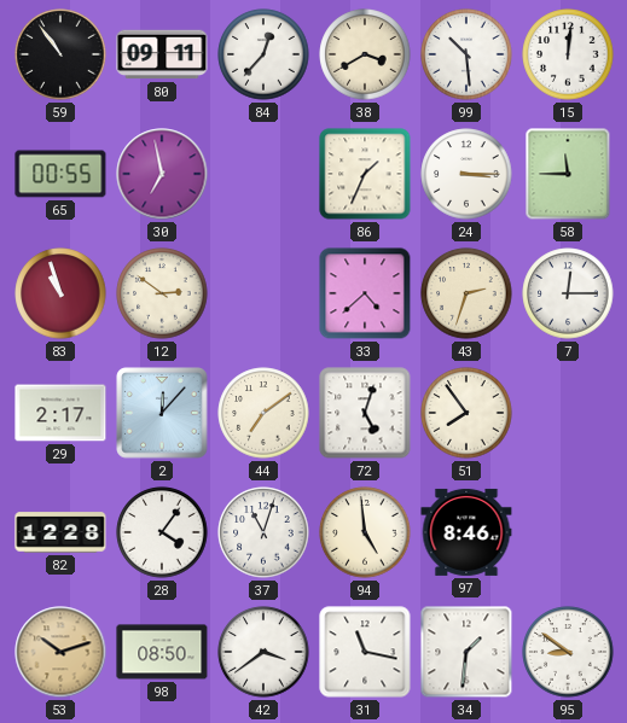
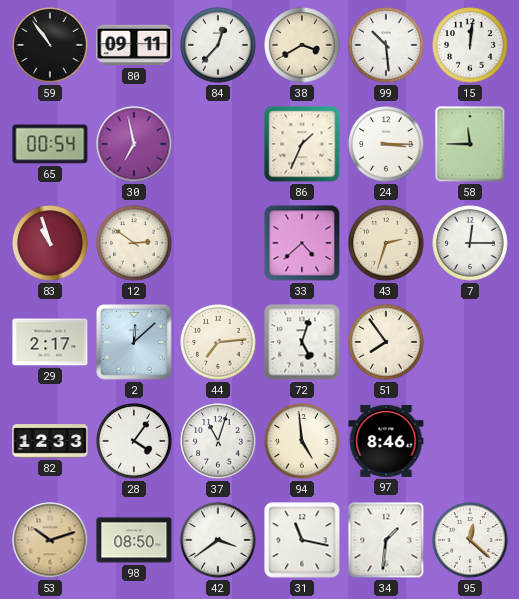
65: 00:55 -> 00:54 (50, 144)
2: 12:07 -> 12:08 (134, 342)
44: 7:09 -> 7:14 (218, 342)
82: 12:28 -> 12:33 (50, 441)
95: 8:51 -> 12:22 (470, 540)
